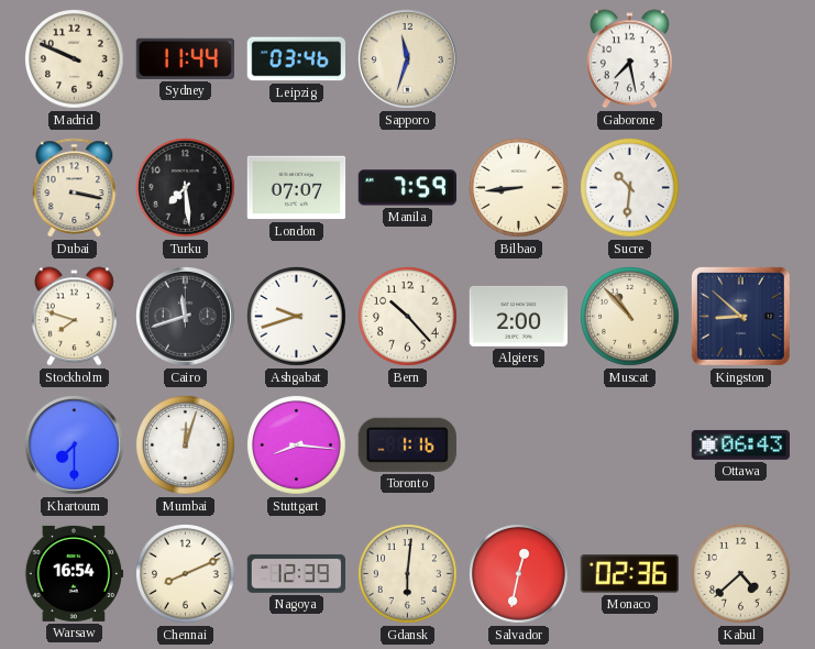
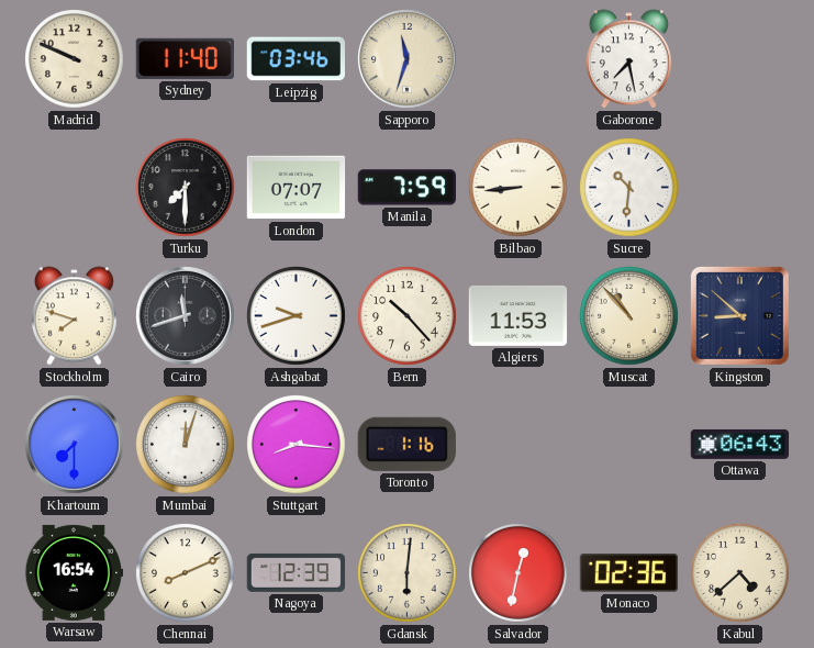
Sydney: 11:44 -> 11:40 (185, 58)
Dubai: 3:17 -> none (75, 188)
Turku: 7:29 -> 7:30 (186, 188)
Algiers: 2:00 -> 11:53 (518, 315)
